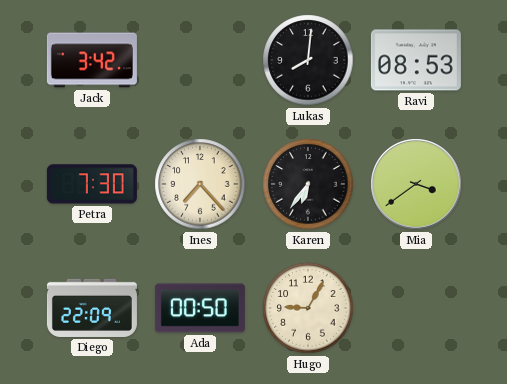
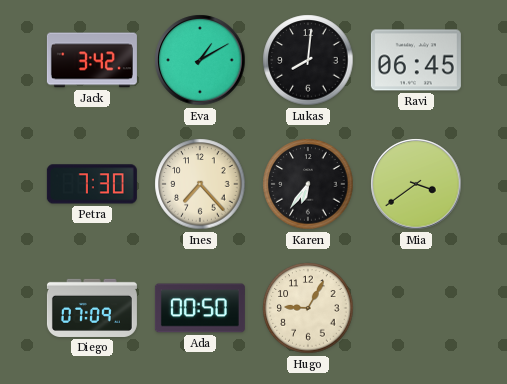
Eva: none -> 1:10 (200, 60)
Ravi: 08:53 -> 06:45 (416, 60)
Diego: 22:09 -> 07:09 (92, 308)
